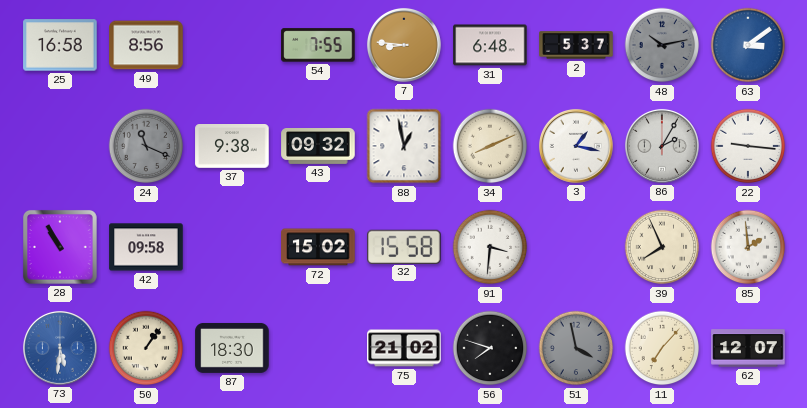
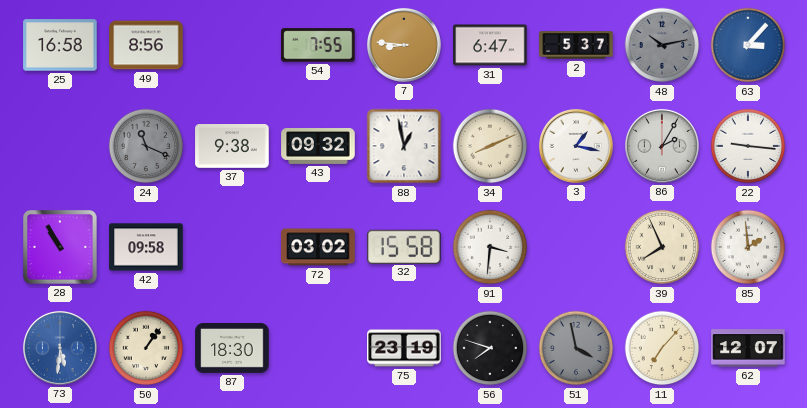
31: 6:48 -> 6:47 (490, 45)
63: 3:09 -> 3:07 (748, 45)
72: 15:02 -> 03:02 (318, 247)
75: 21:02 -> 23:19 (404, 348)
